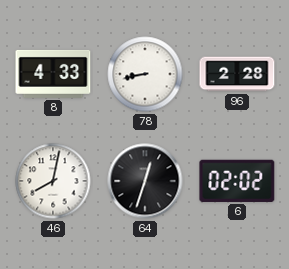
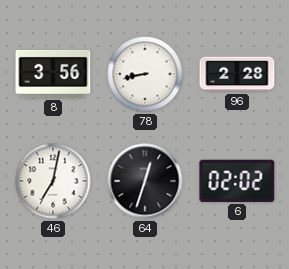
8: 4:33 -> 3:56 (53, 74)
46: 8:02 -> 7:02 (53, 181)
